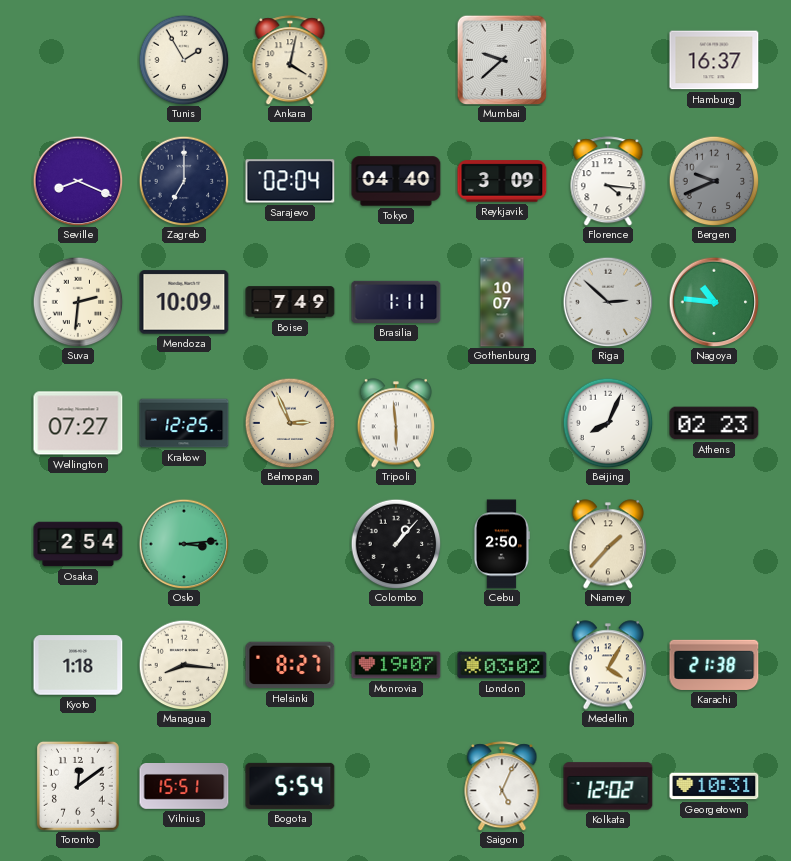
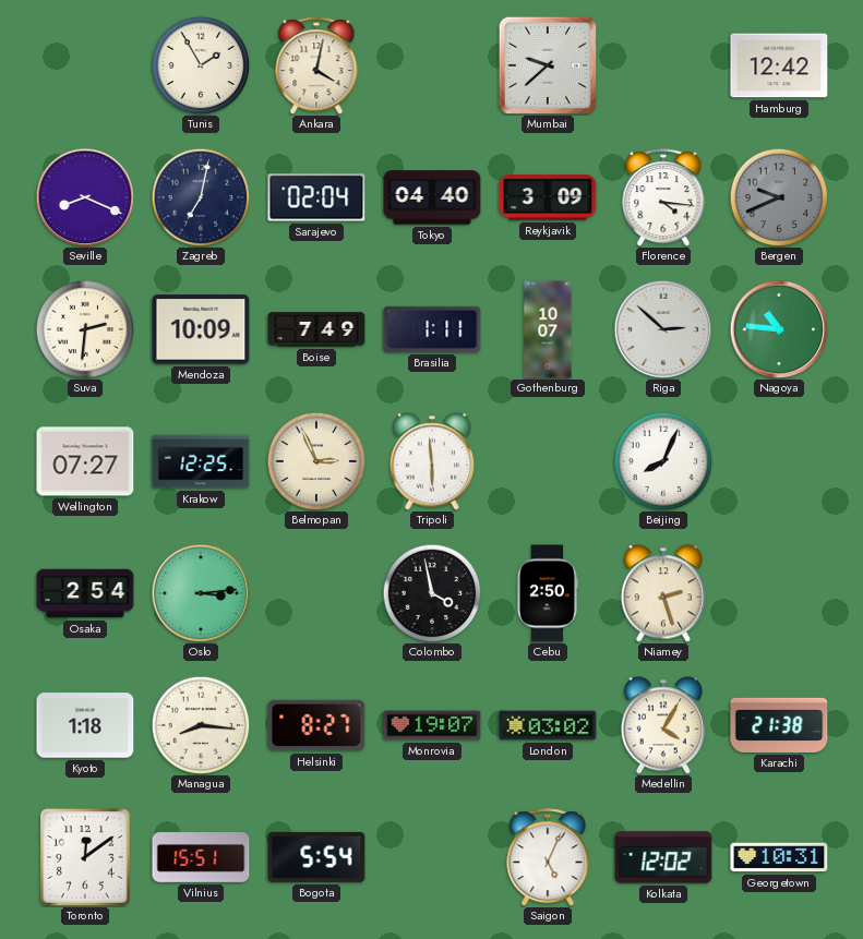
Hamburg: 16:37 -> 12:42 (779, 65)
Zagreb: 7:00 -> 7:02 (201, 197)
Athens: 02:23 -> none (714, 423)
Colombo: 1:07 -> 3:58 (432, 593)
Niamey: 1:37 -> 2:27 (662, 593)
